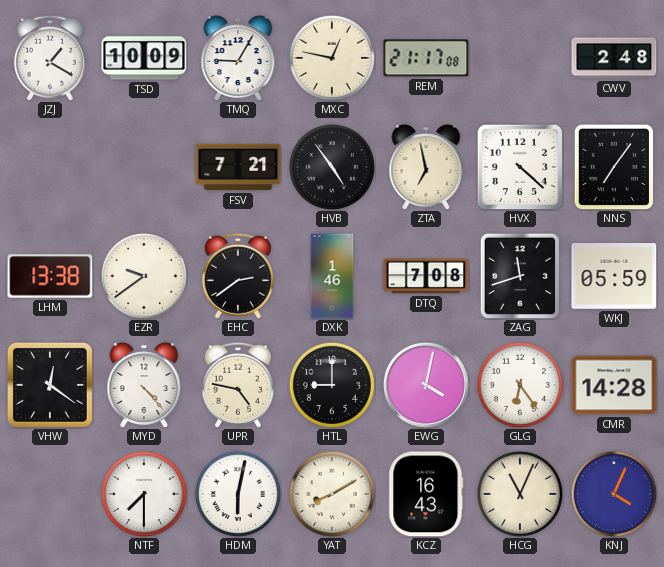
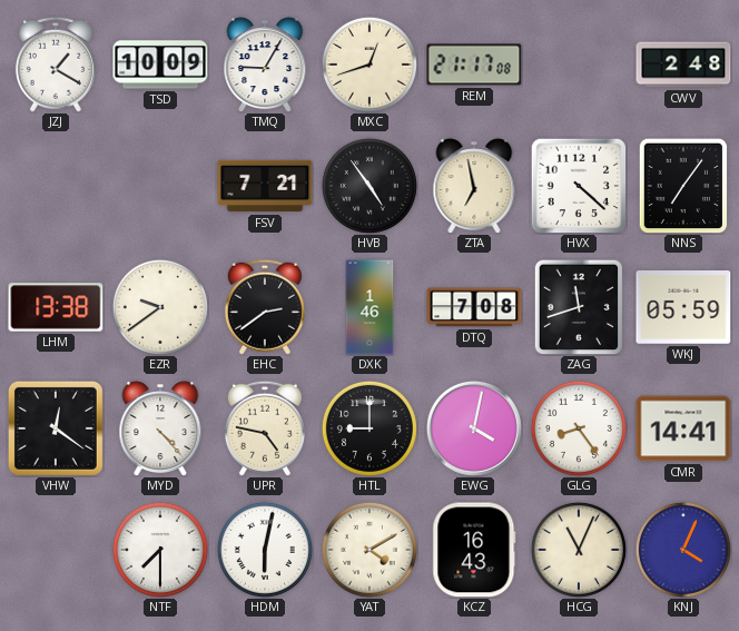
MXC: 12:47 -> 12:42 (369, 65)
GLG: 6:24 -> 8:24 (579, 428)
CMR: 14:28 -> 14:41 (683, 428)
YAT: 8:10 -> 4:10 (369, 550)
